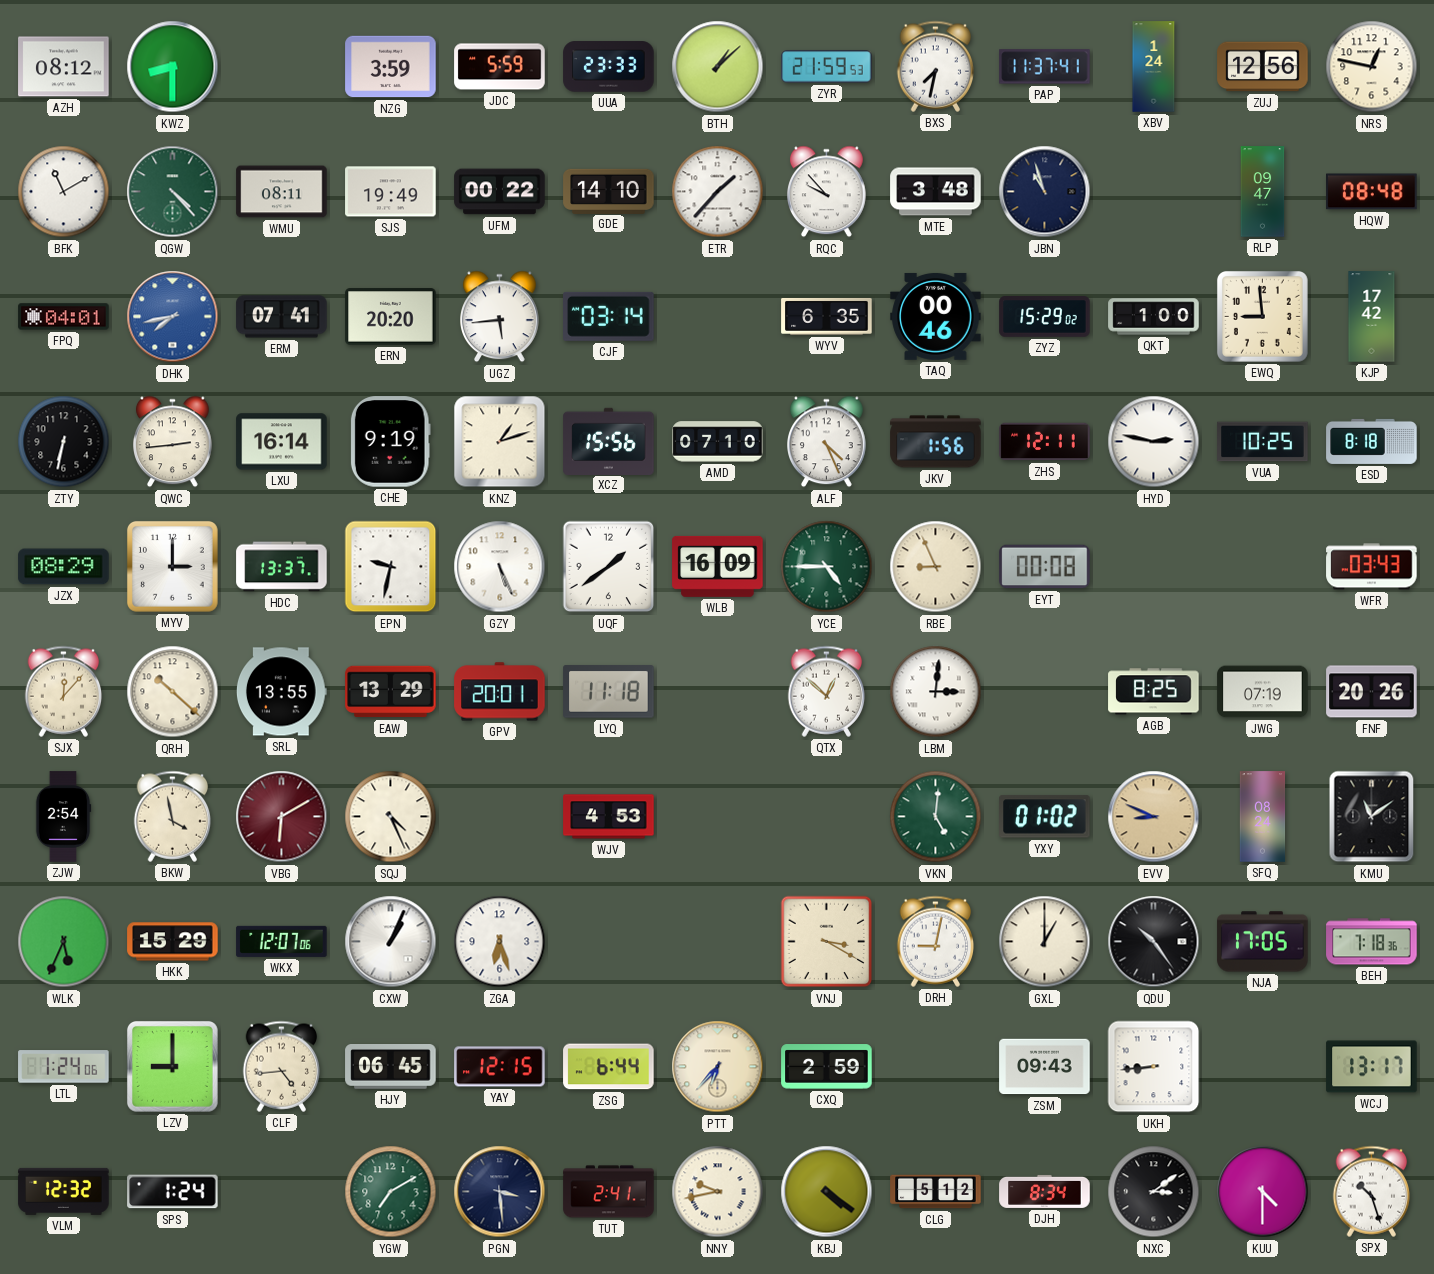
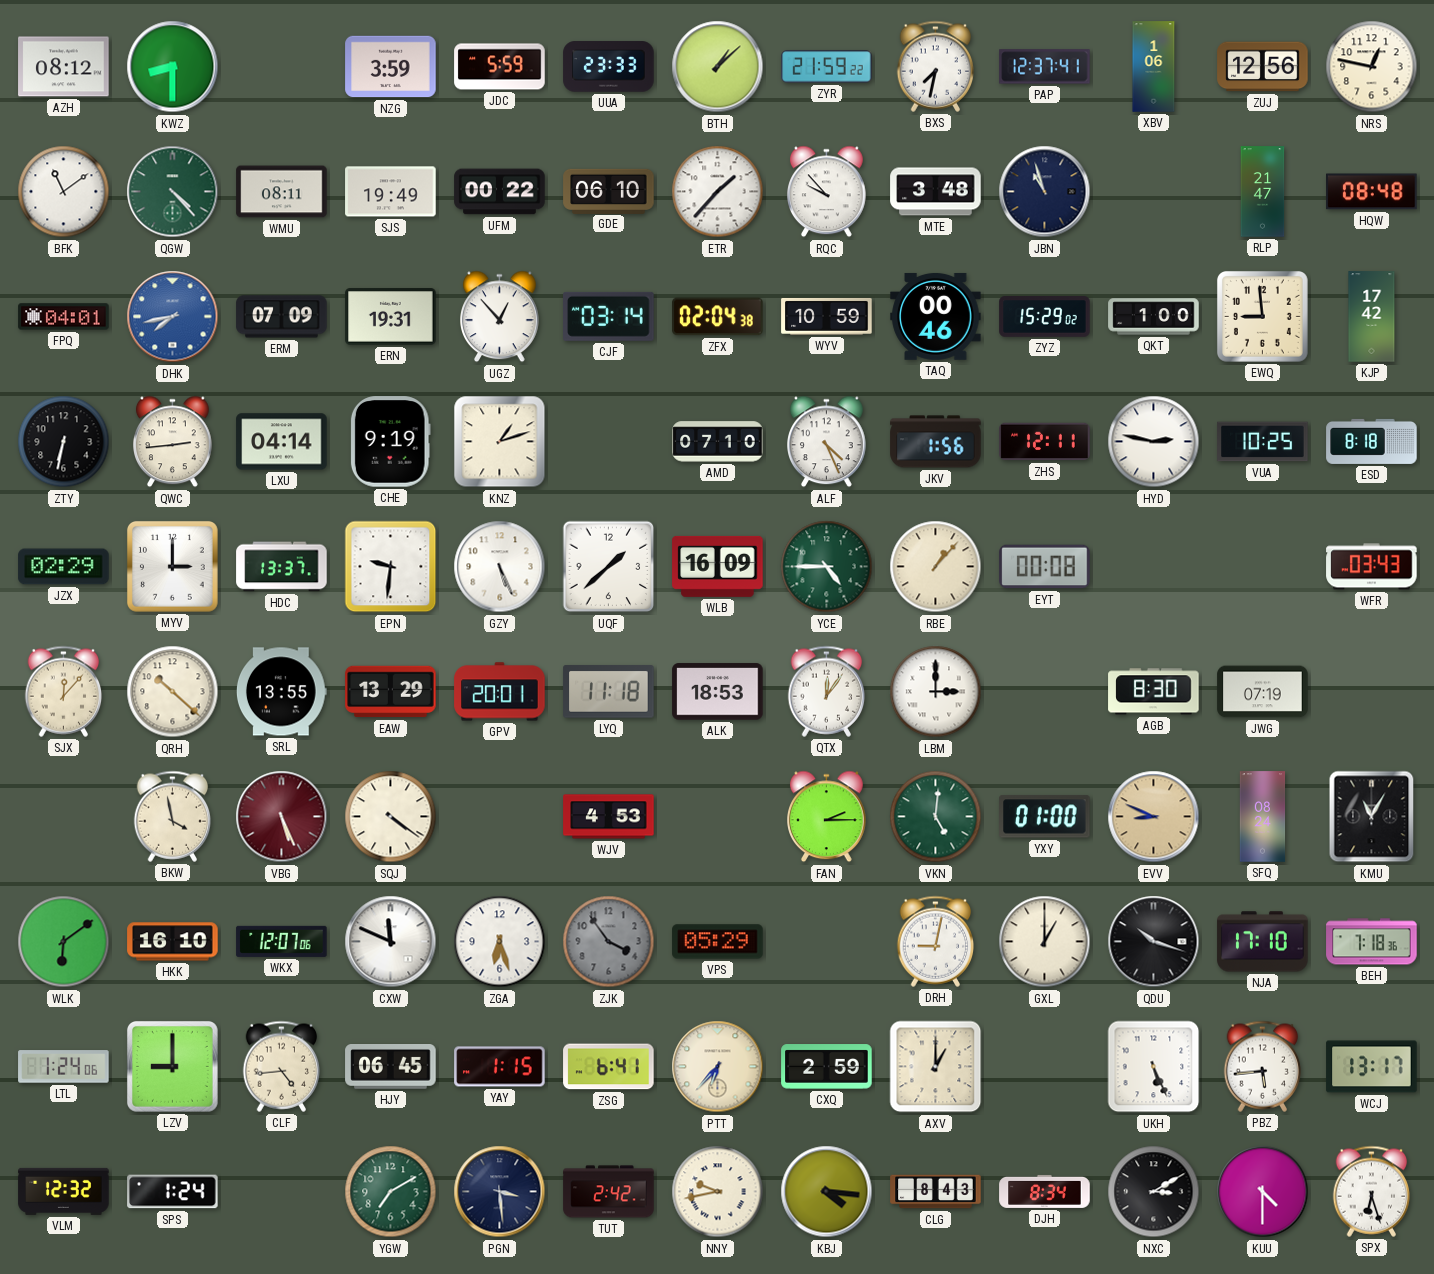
ZYR: 21:59:53 -> 21:59:22 (827, 67)
PAP: 11:37 -> 12:37 (1045, 67)
XBV: 1:24 -> 1:06 (1154, 67)
BFK: 11:10 -> 11:09 (64, 192)
GDE: 14:10 -> 06:10 (609, 191)
RLP: 09:47 -> 21:47 (1263, 192)
ERM: 07:41 -> 07:09 (282, 317)
ERN: 20:20 -> 19:31 (391, 317)
UGZ: 5:44 -> 12:53 (500, 317)
ZFX: none -> 02:04 (718, 317)
WYV: 6:35 -> 10:59 (827, 316)
LXU: 16:14 -> 04:14 (282, 442)
XCZ: 15:56 -> none (609, 441)
JZX: 08:29 -> 02:29 (64, 567)
EPN: 9:32 -> 9:31 (391, 567)
UQF: 1:39 -> 1:38 (609, 567)
RBE: 8:56 -> 1:07 (936, 567)
ALK: none -> 18:53 (718, 692)
QTX: 12:52 -> 12:06 (827, 691)
LBM: 3:01 -> 3:00 (936, 692)
AGB: 8:25 -> 8:30 (1154, 692)
FNF: 20:26 -> none (1372, 692)
ZJW: 2:54 -> none (63, 817)
VBG: 6:10 -> 5:26 (282, 817)
SQJ: 4:26 -> 4:21 (391, 817)
FAN: none -> 2:15 (827, 817)
YXY: 01:02 -> 01:00 (1045, 817)
KMU: 11:09 -> 11:05 (1372, 817)
WLK: 5:34 -> 6:09 (64, 942)
HKK: 15:29 -> 16:10 (173, 942)
CXW: 1:04 -> 11:49 (391, 942)
ZJK: none -> 3:54 (609, 942)
VPS: none -> 05:29 (718, 942)
VNJ: 3:20 -> none (827, 942)
QDU: 10:24 -> 10:18 (1154, 942)
NJA: 17:05 -> 17:10 (1263, 942)
YAY: 12:15 -> 1:15 (500, 1067)
ZSG: 6:44 -> 6:41 (609, 1067)
AXV: none -> 1:00 (936, 1067)
ZSM: 09:43 -> none (1045, 1067)
UKH: 8:44 -> 5:26 (1154, 1067)
PBZ: none -> 5:44 (1263, 1066)
TUT: 2:41 -> 2:42 (609, 1192)
KBJ: 4:21 -> 4:16 (827, 1192)
CLG: 5:12 -> 8:43 (936, 1192)
NXC: 3:09 -> 3:10 (1154, 1192)
SPX: 10:27 -> 6:27 (1372, 1191)
